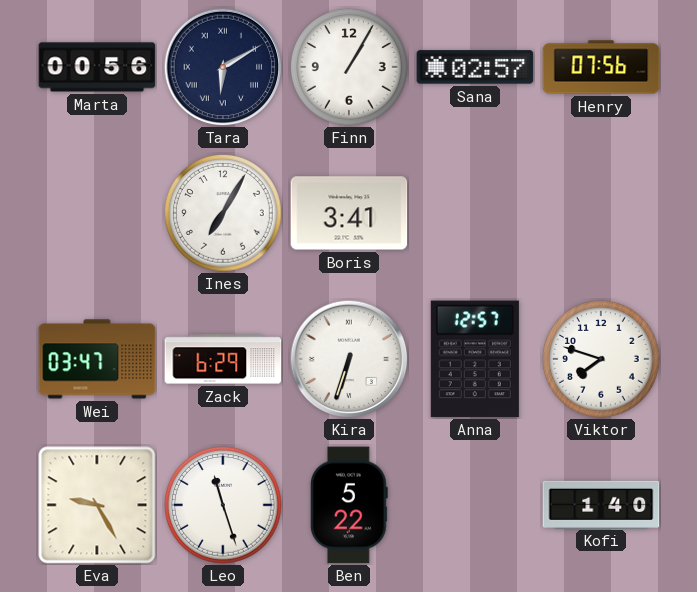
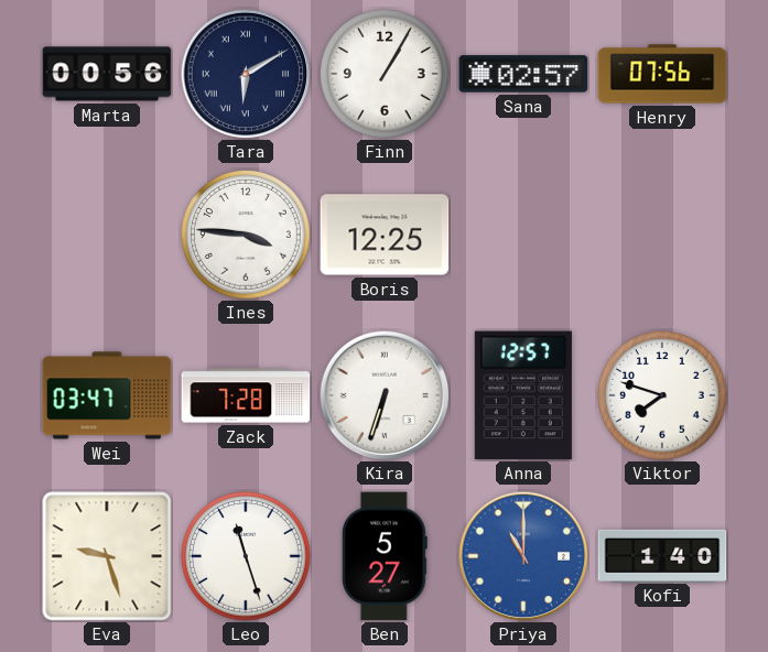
Ines: 7:05 -> 3:46 (247, 236)
Boris: 3:41 -> 12:25 (385, 235)
Zack: 6:29 -> 7:28 (246, 395)
Eva: 9:25 -> 9:27 (107, 556)
Ben: 5:22 -> 5:27 (385, 556)
Priya: none -> 11:00 (523, 556)
